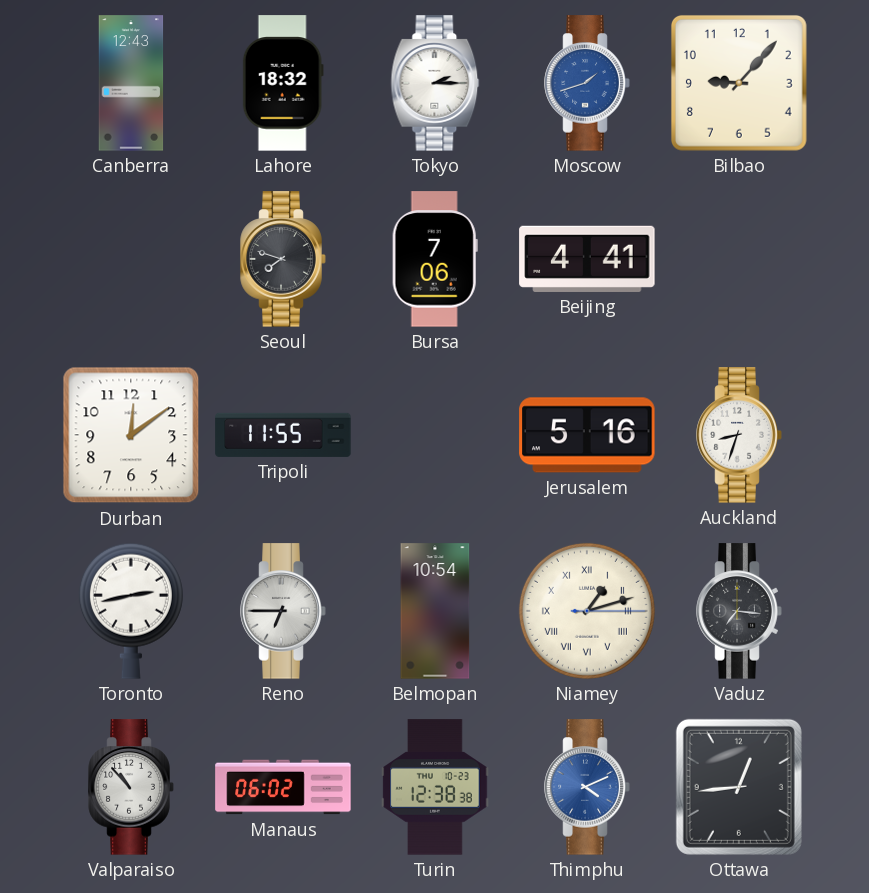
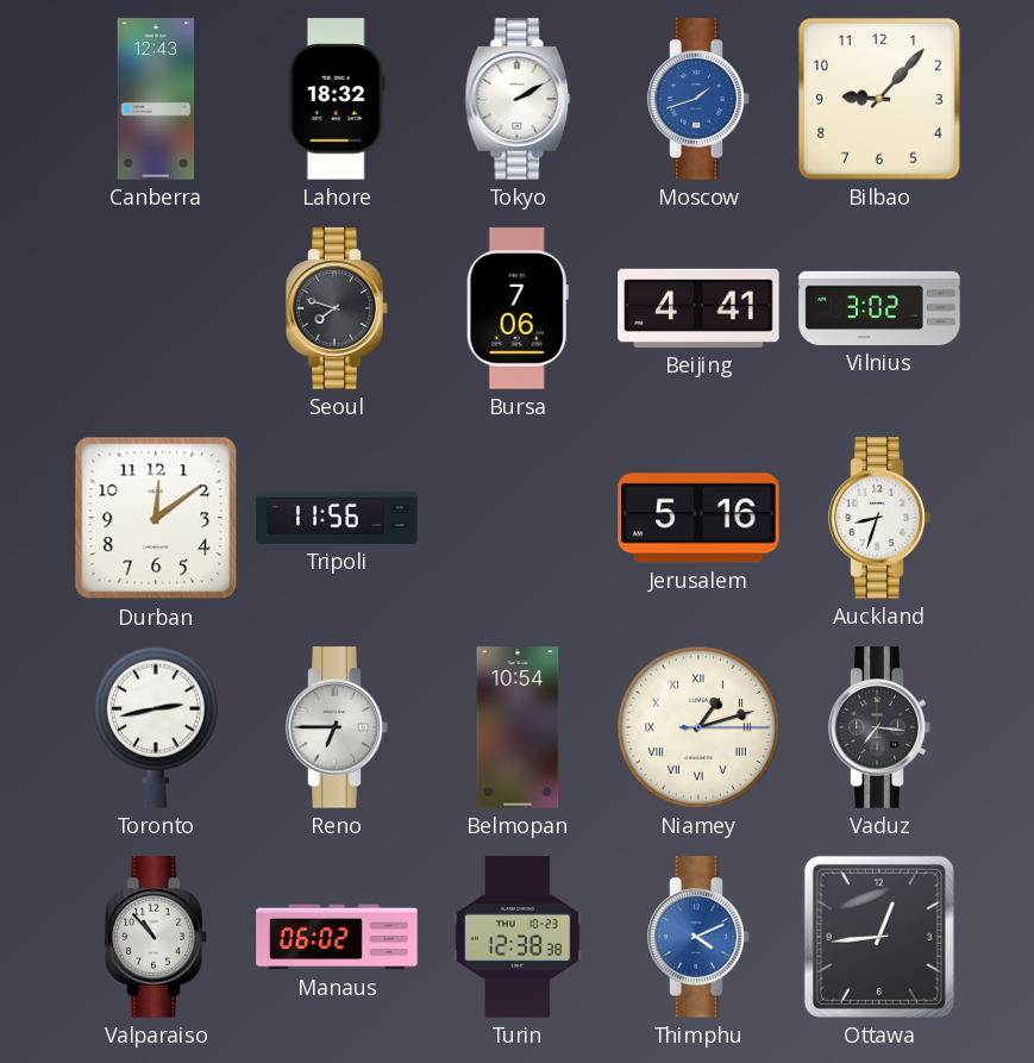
Tokyo: 2:15 -> 2:10 (518, 99)
Vilnius: none -> 3:02 (879, 308)
Tripoli: 11:55 -> 11:56 (337, 518)
